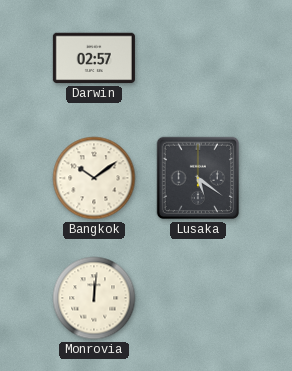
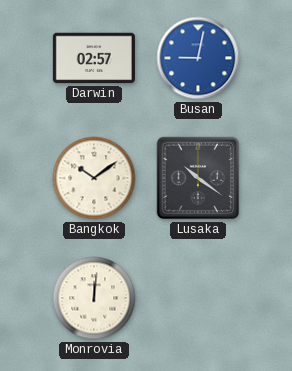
Busan: none -> 9:02 (198, 58)
Lusaka: 5:21 -> 10:21 (198, 178)
